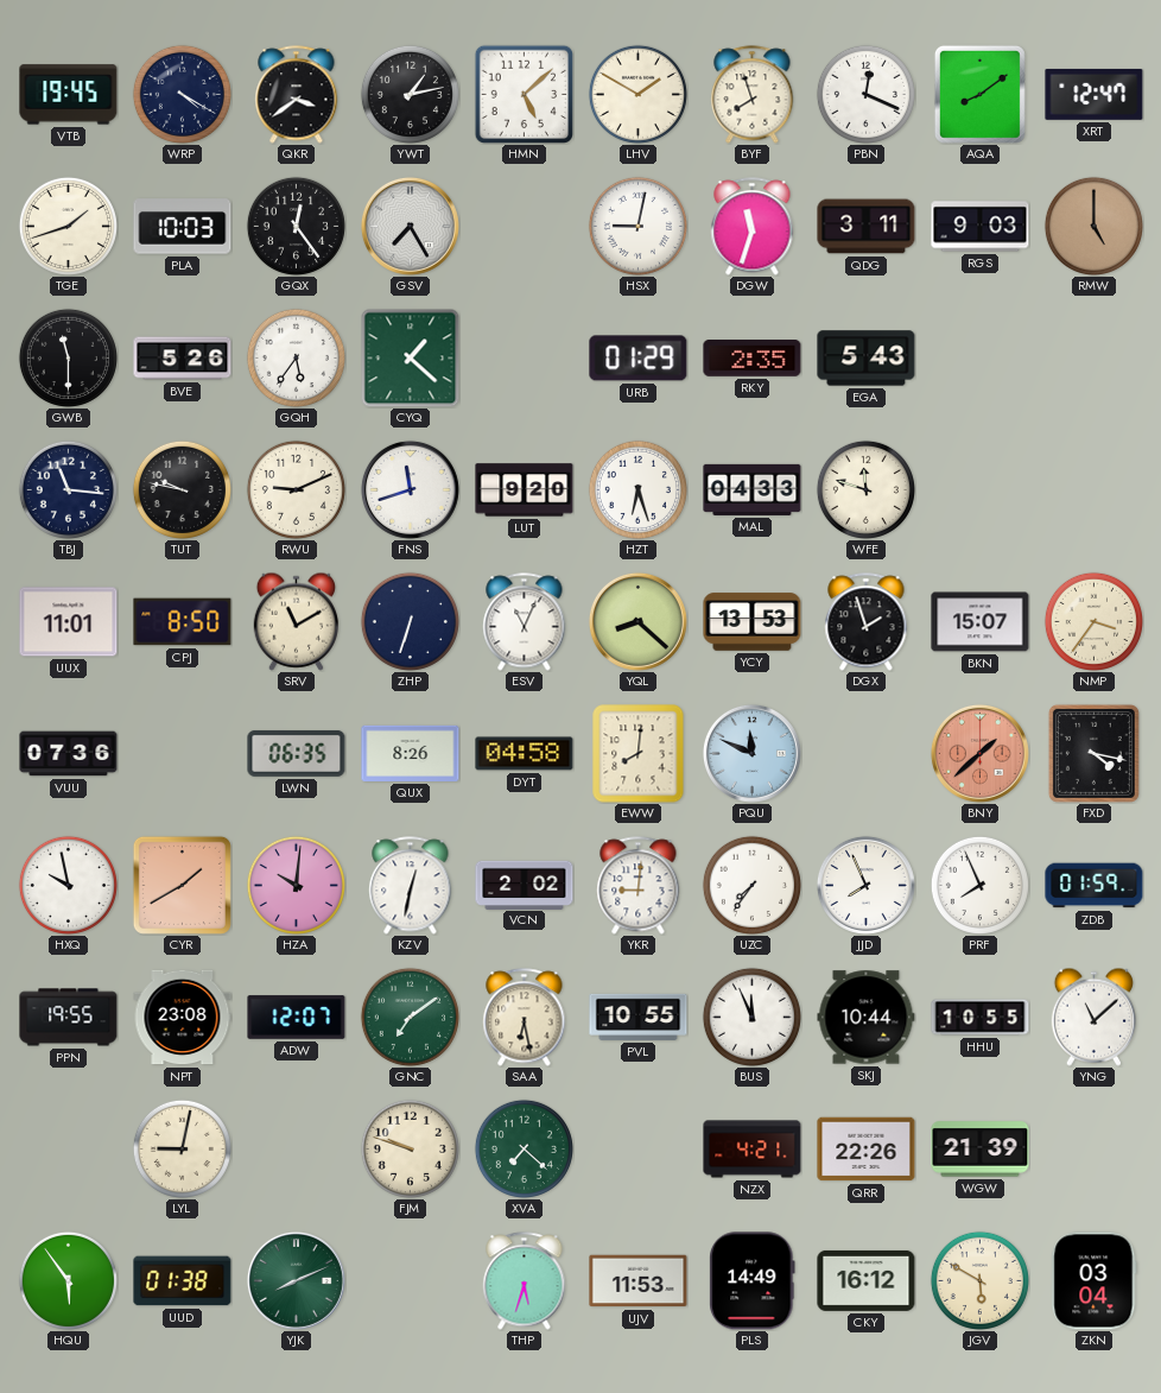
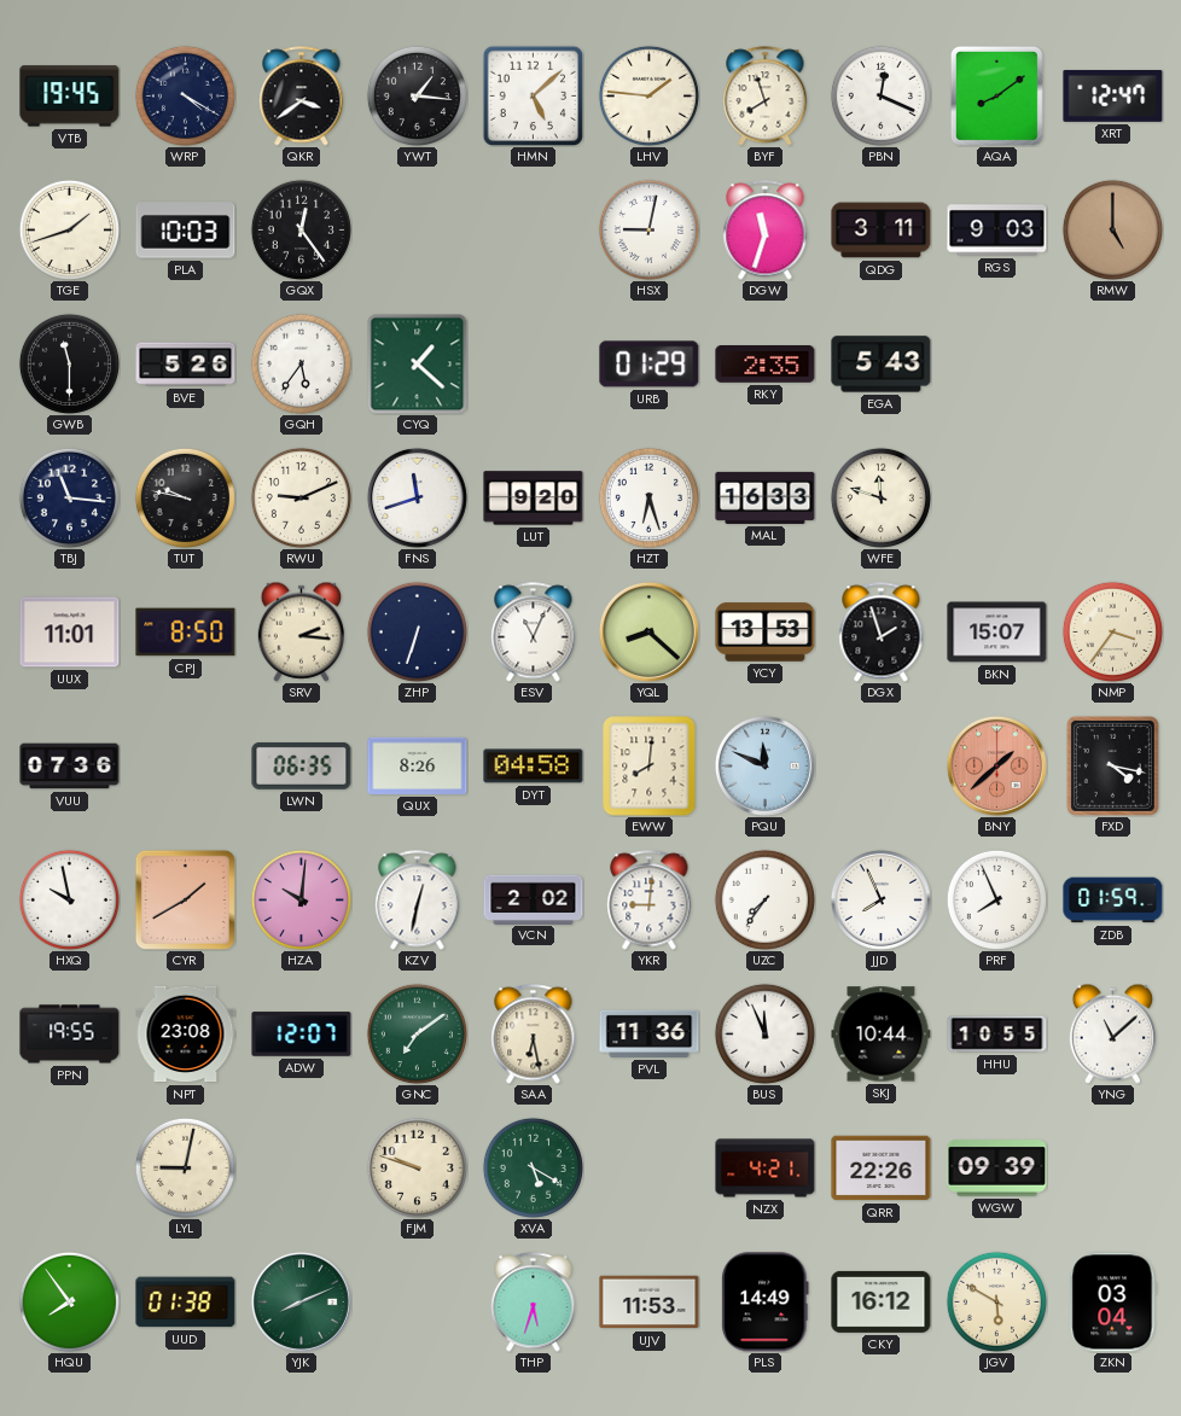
YWT: 1:13 -> 1:16 (417, 95)
LHV: 1:50 -> 1:46 (648, 95)
GSV: 7:25 -> none (410, 226)
MAL: 04:33 -> 16:33 (766, 497)
SRV: 11:10 -> 2:16 (302, 631)
PVL: 10:55 -> 11:36 (650, 1033)
XVA: 7:22 -> 5:20 (533, 1167)
WGW: 21:39 -> 09:39 (997, 1169)
HQU: 5:54 -> 7:54 (69, 1301)
